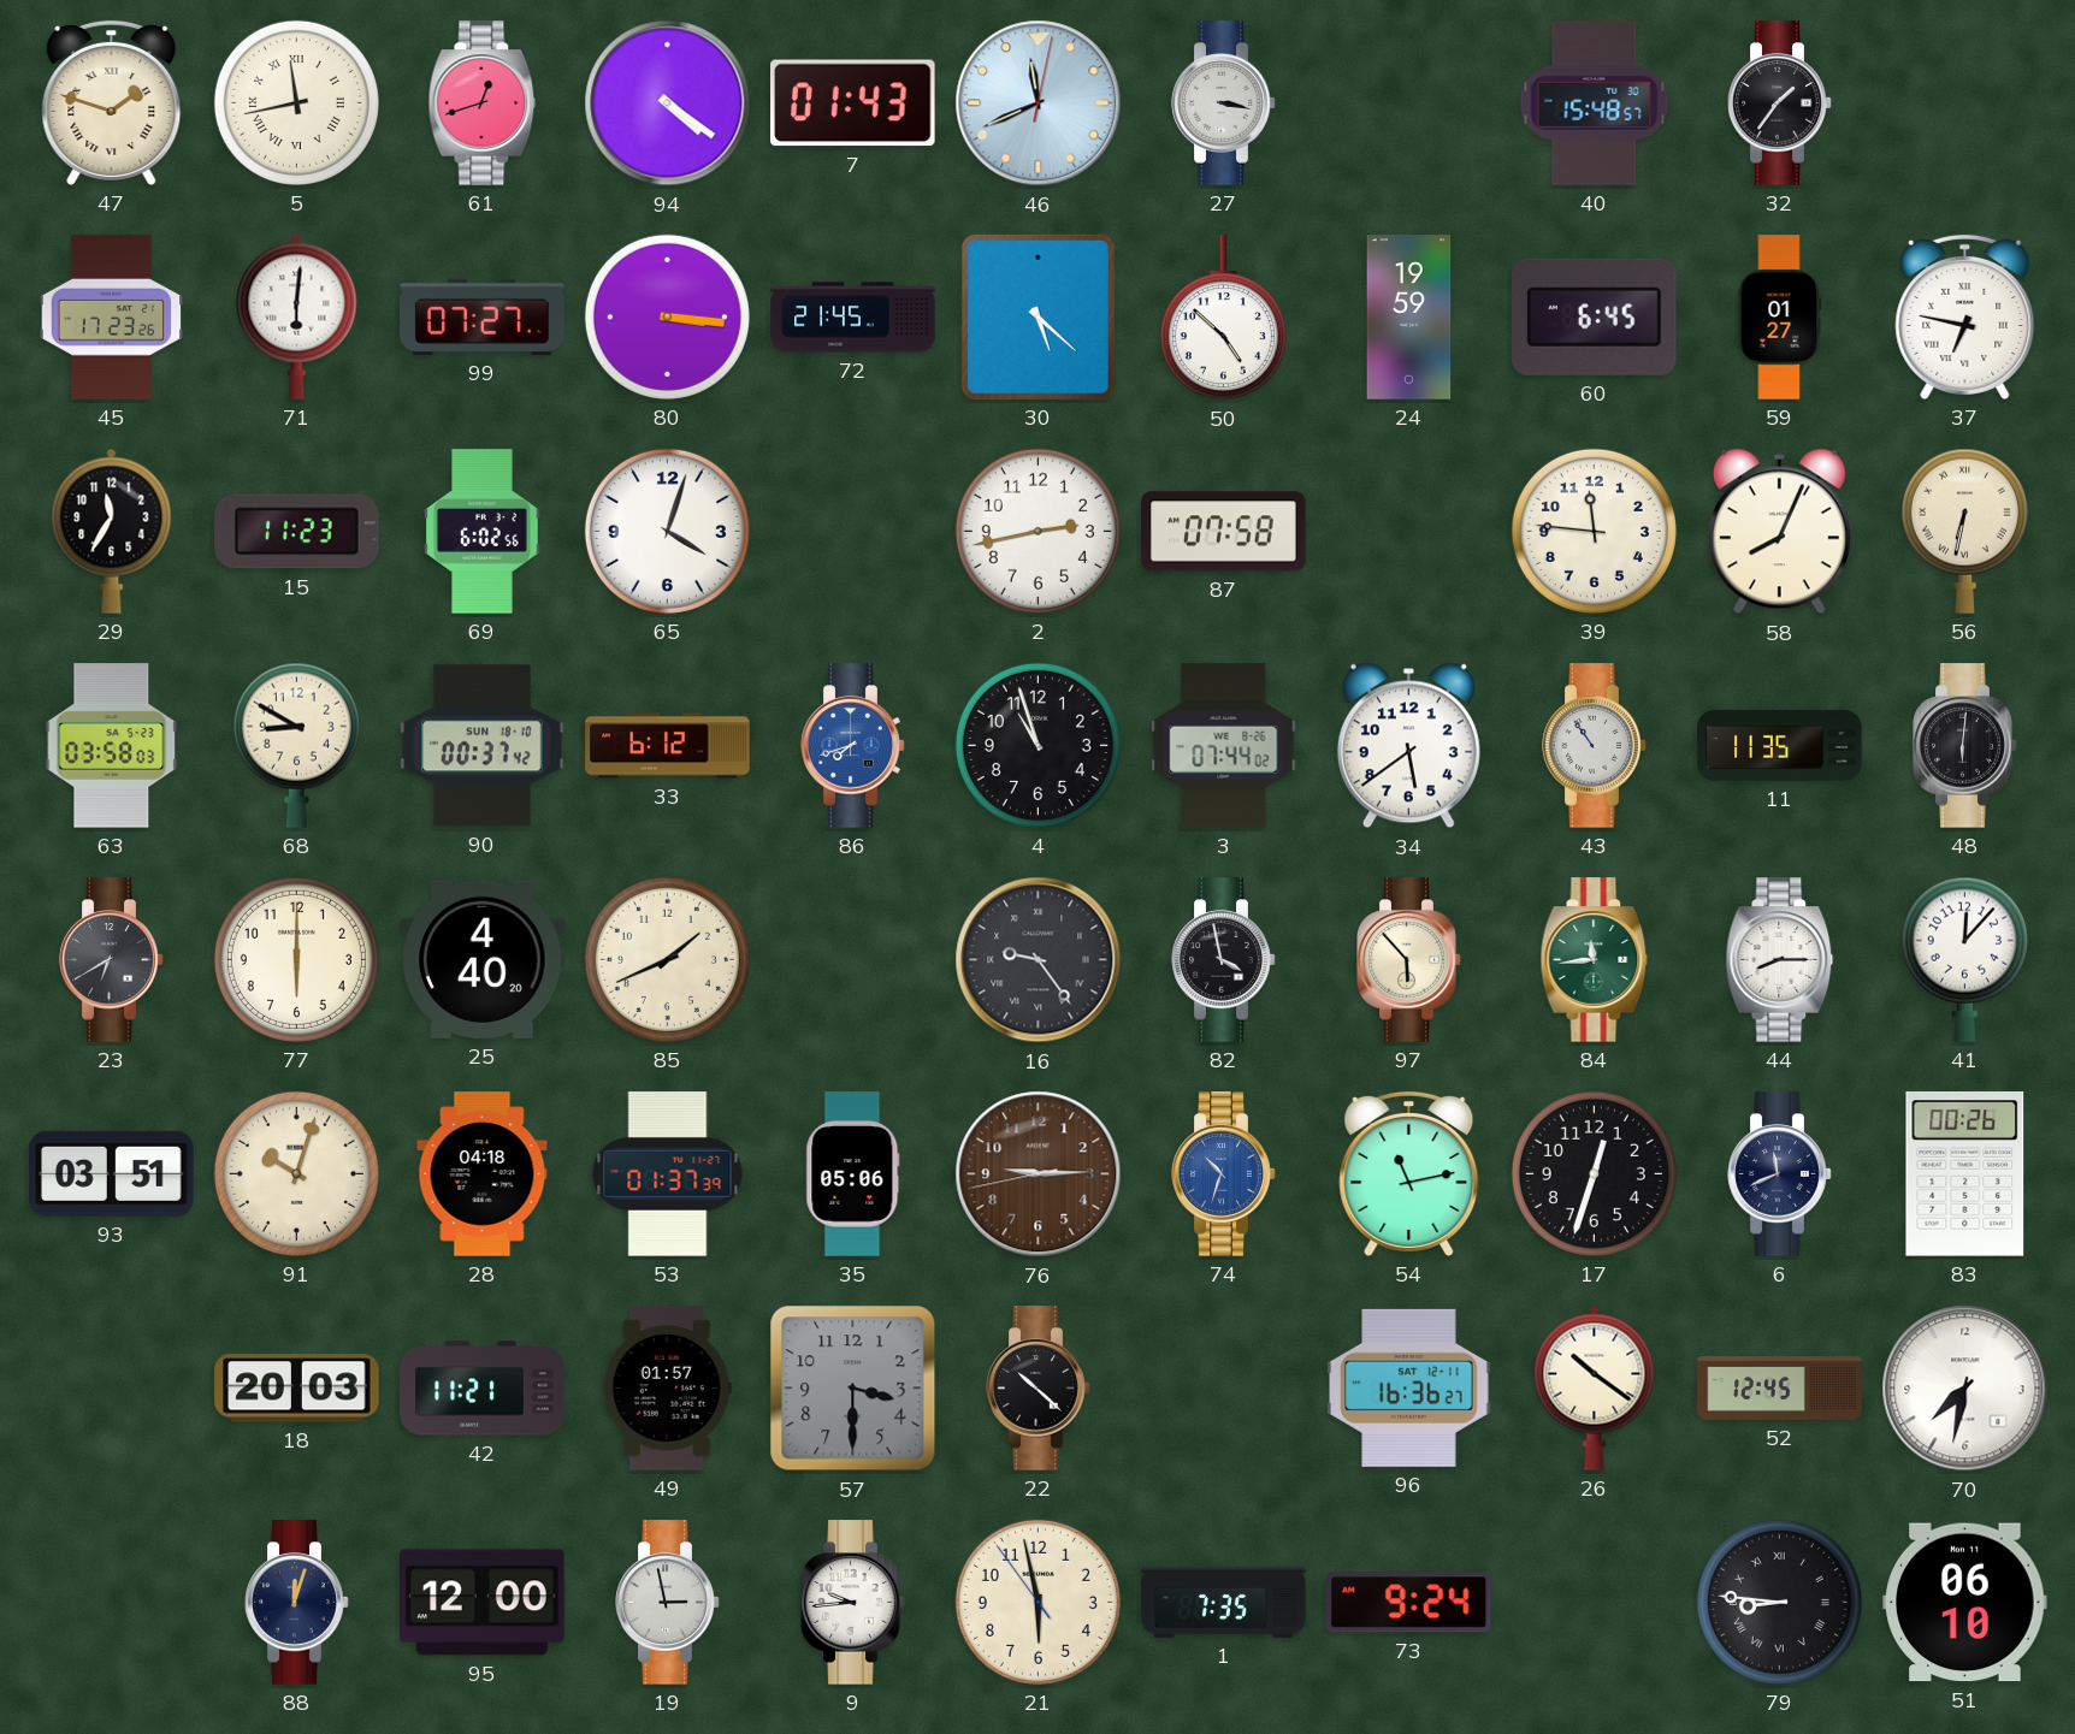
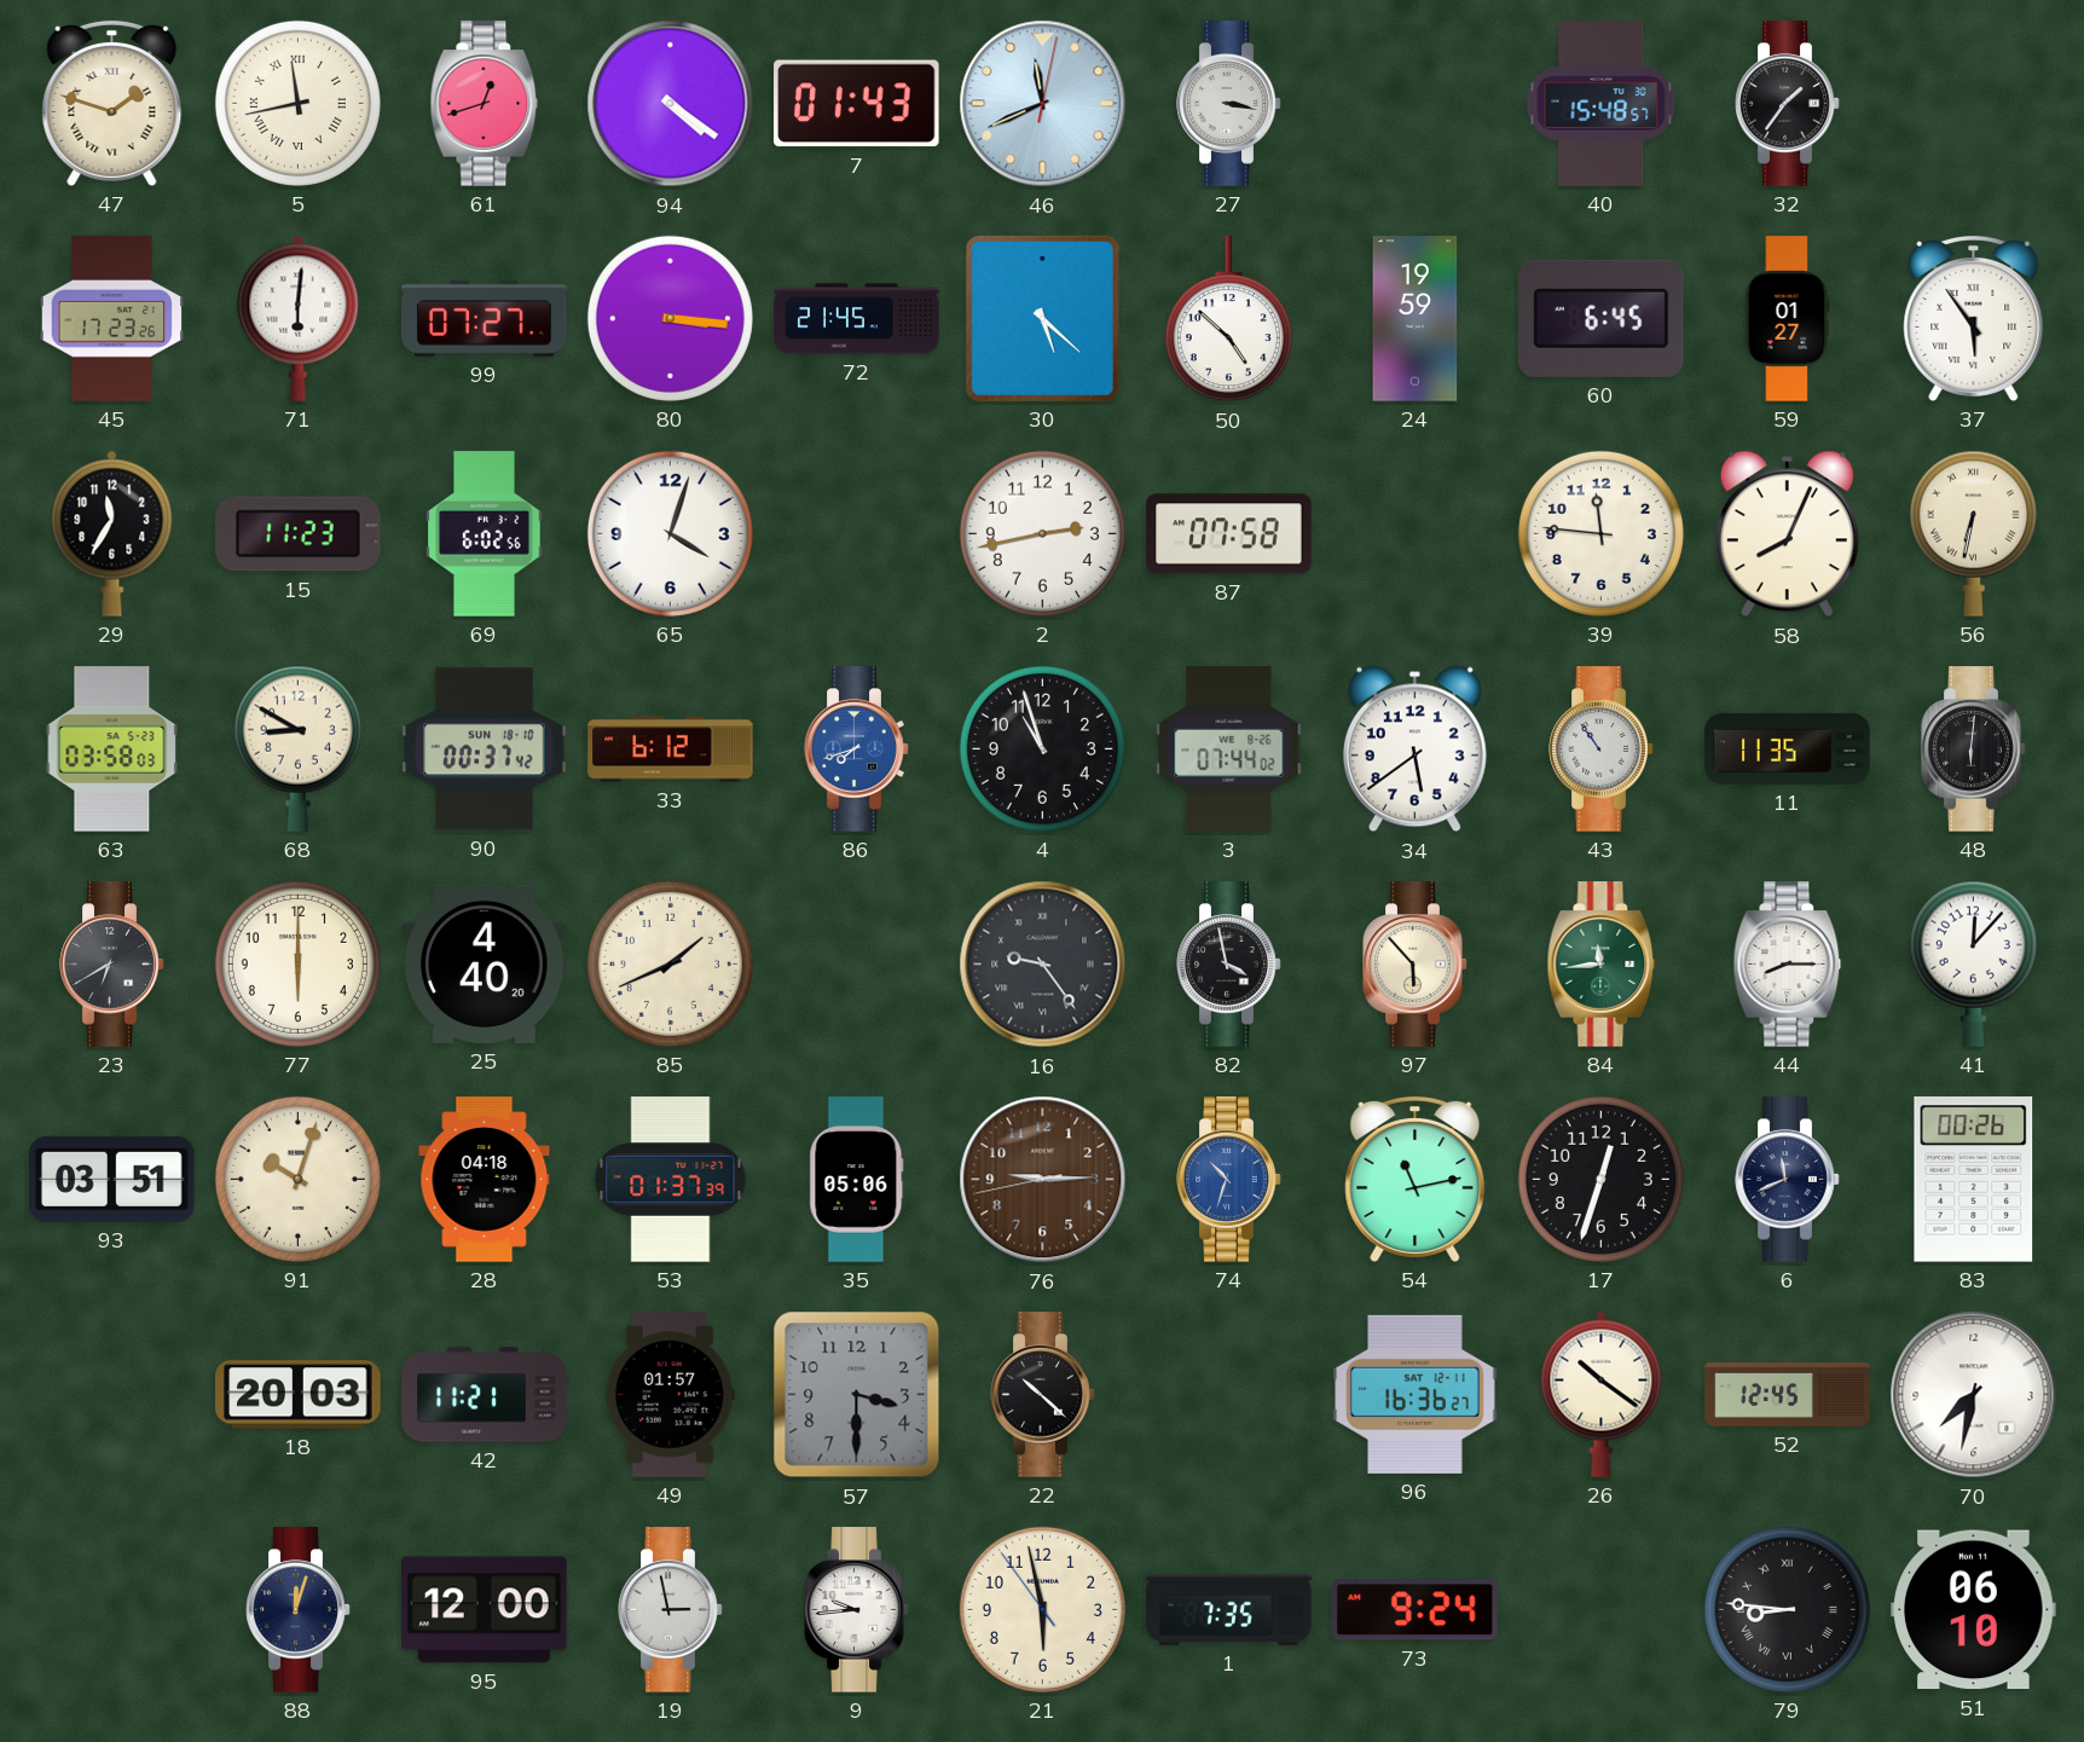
37: 6:47 -> 5:54 (1974, 318)
